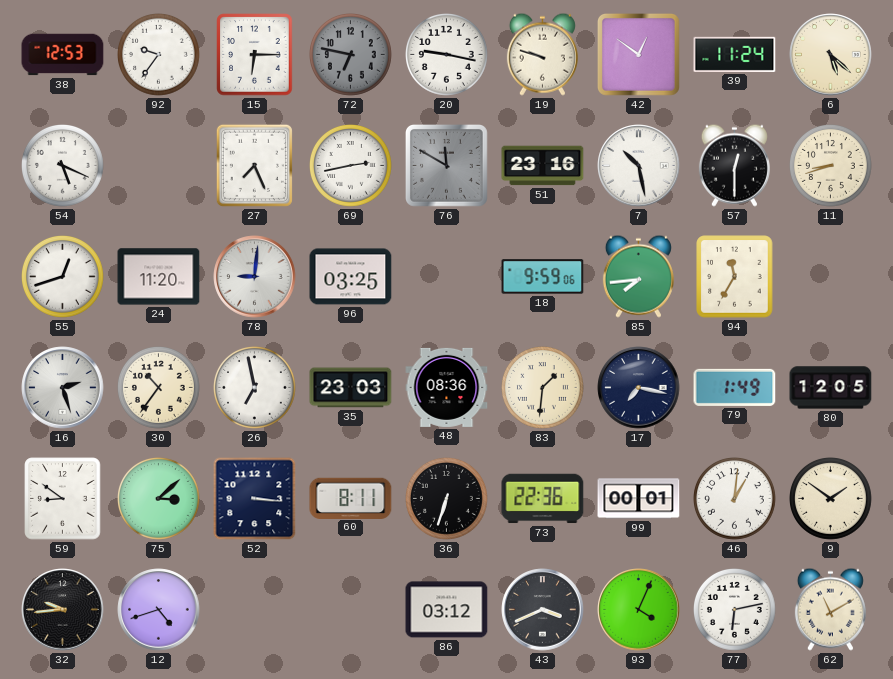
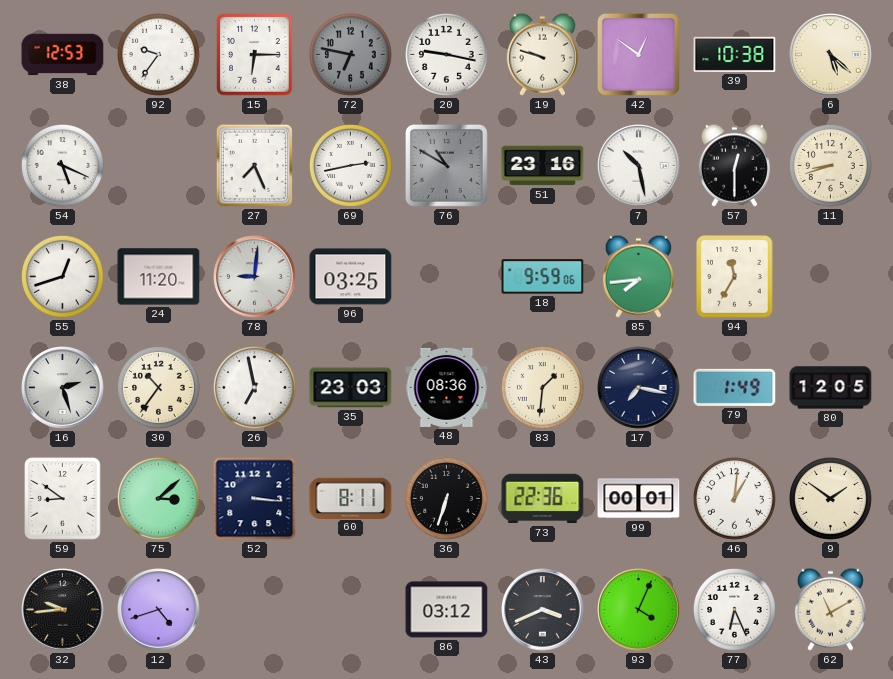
39: 11:24 -> 10:38 (735, 54)
76: 11:50 -> 10:50 (447, 166)
77: 6:13 -> 6:26 (735, 610)
